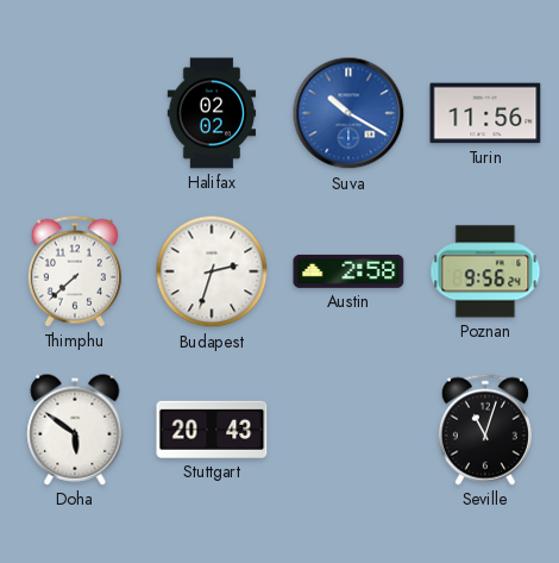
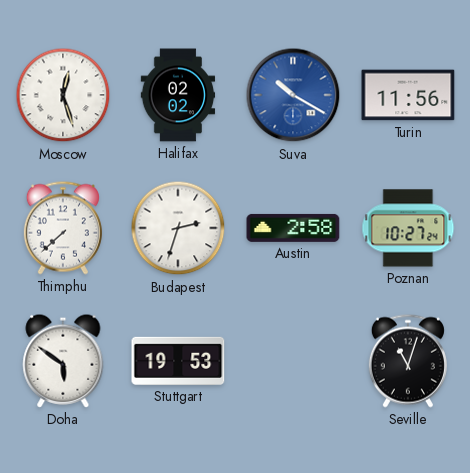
Moscow: none -> 12:27 (63, 95)
Poznan: 9:56 -> 10:27 (408, 228)
Stuttgart: 20:43 -> 19:53 (178, 361)
